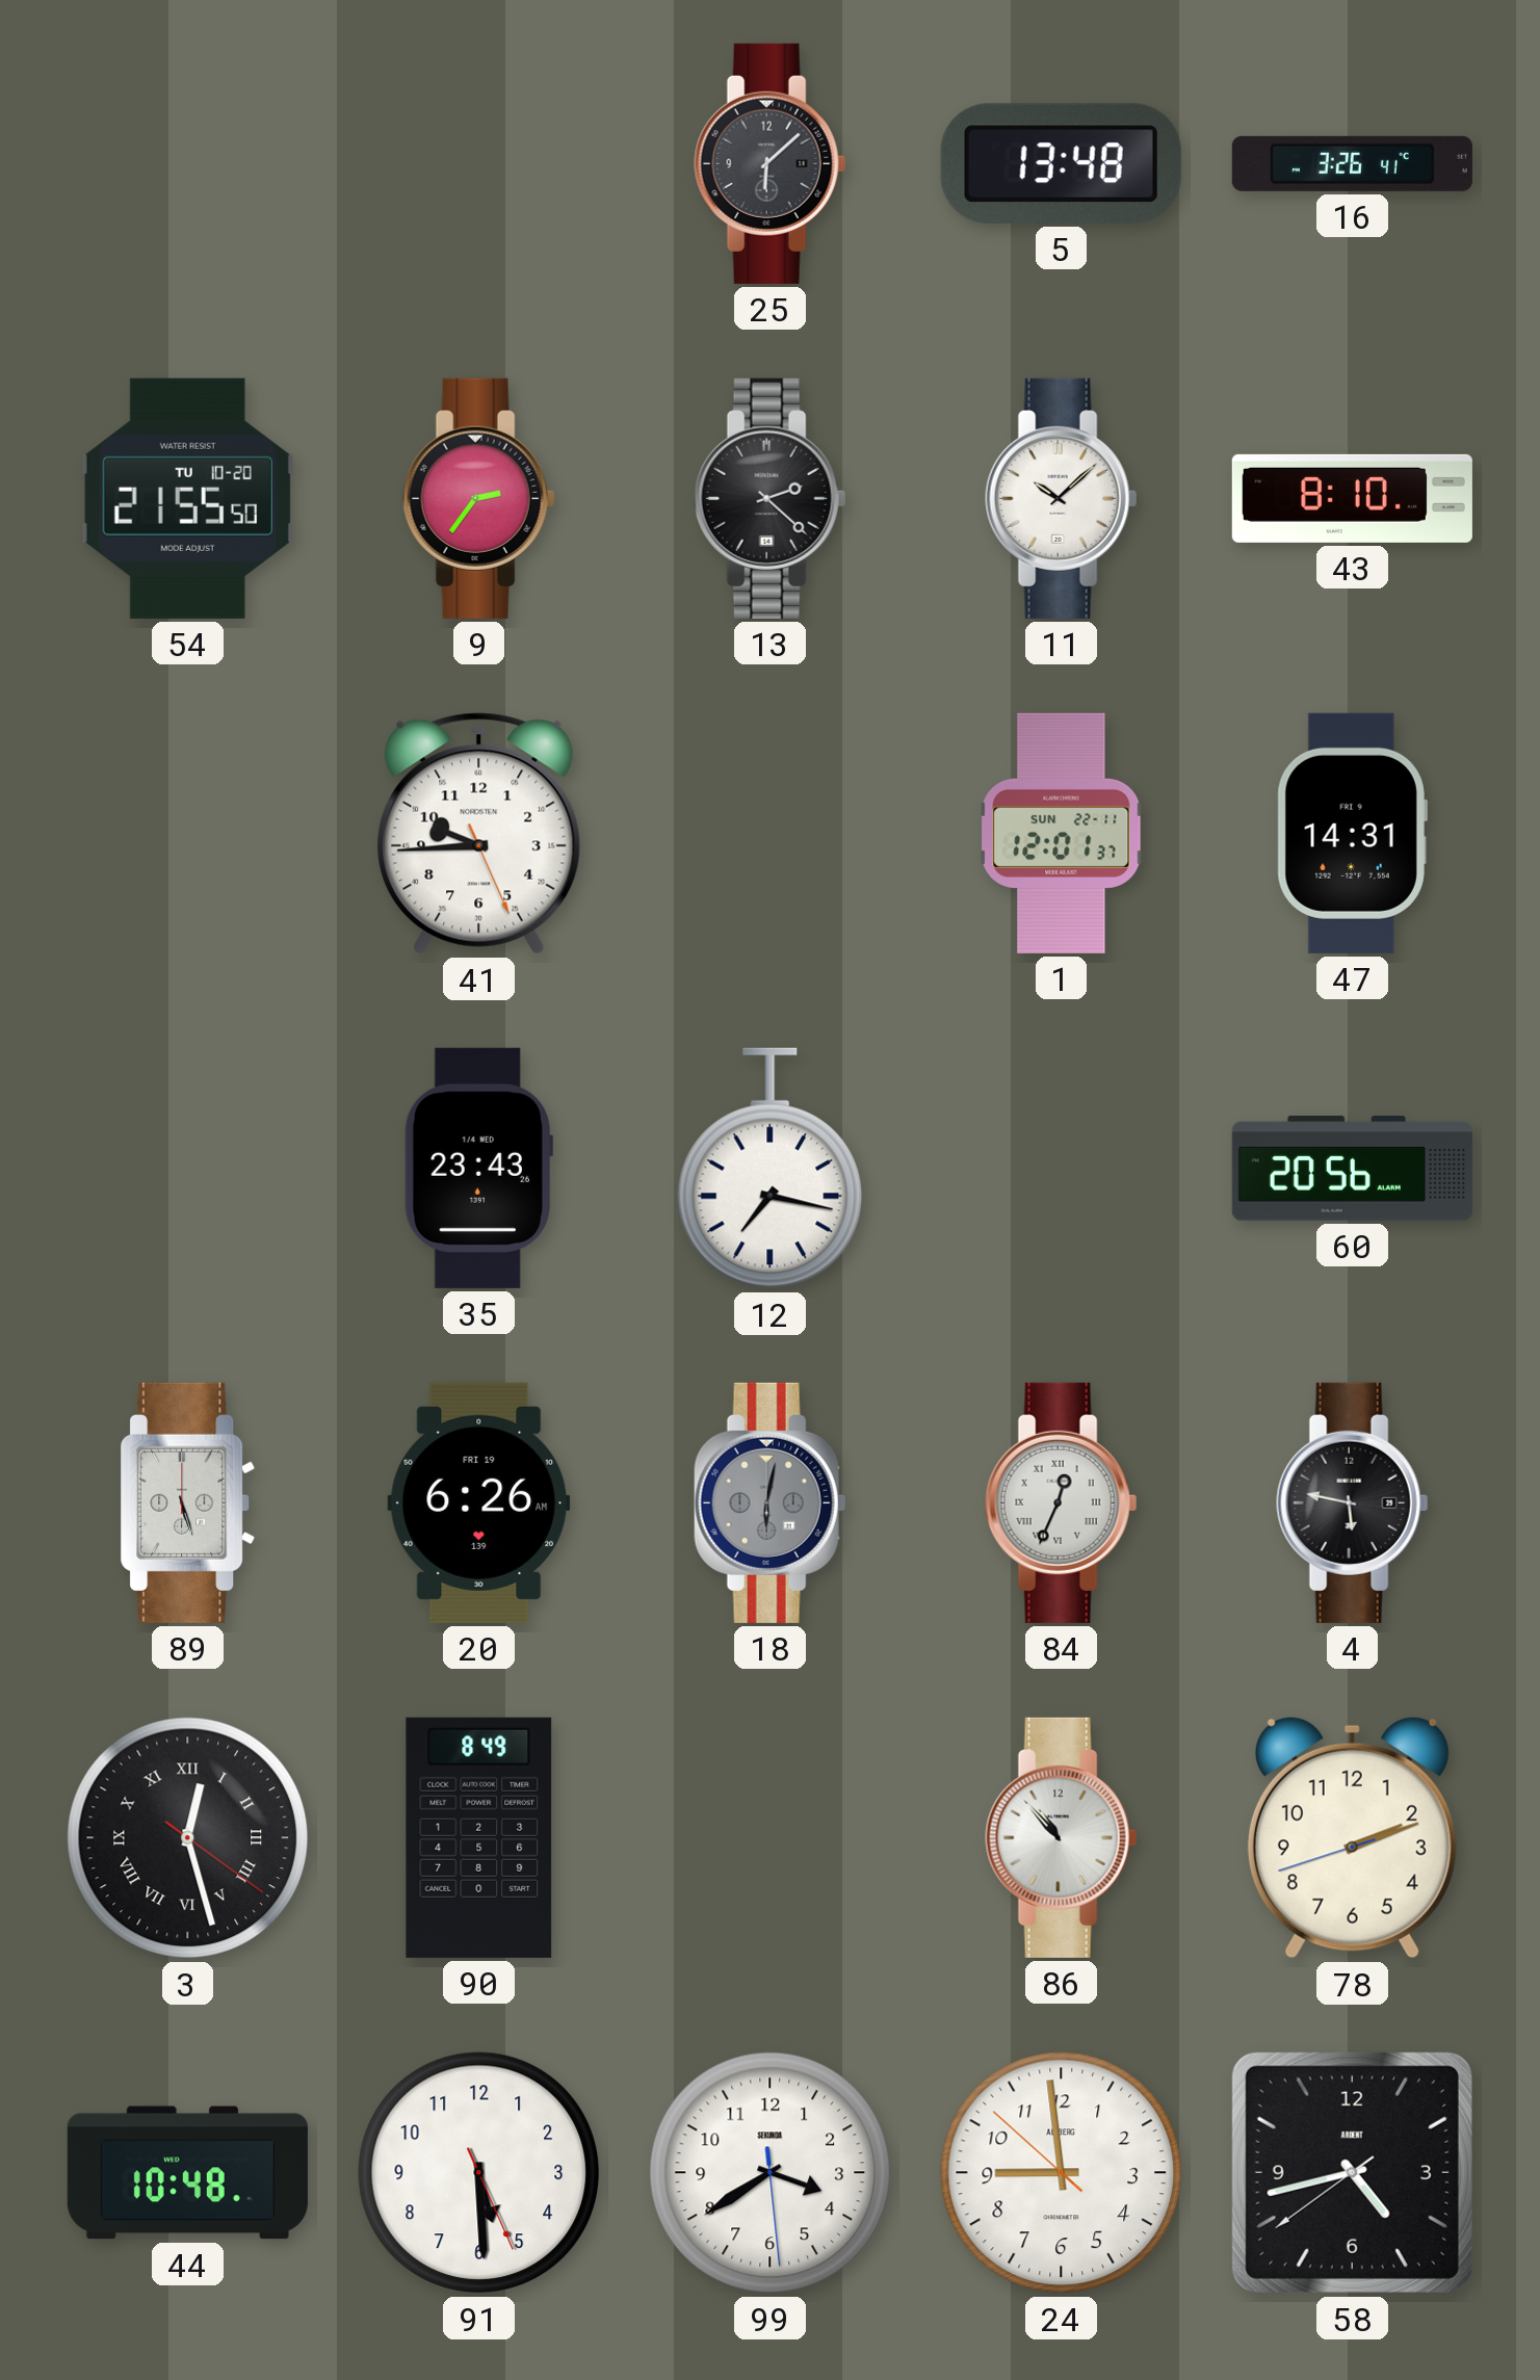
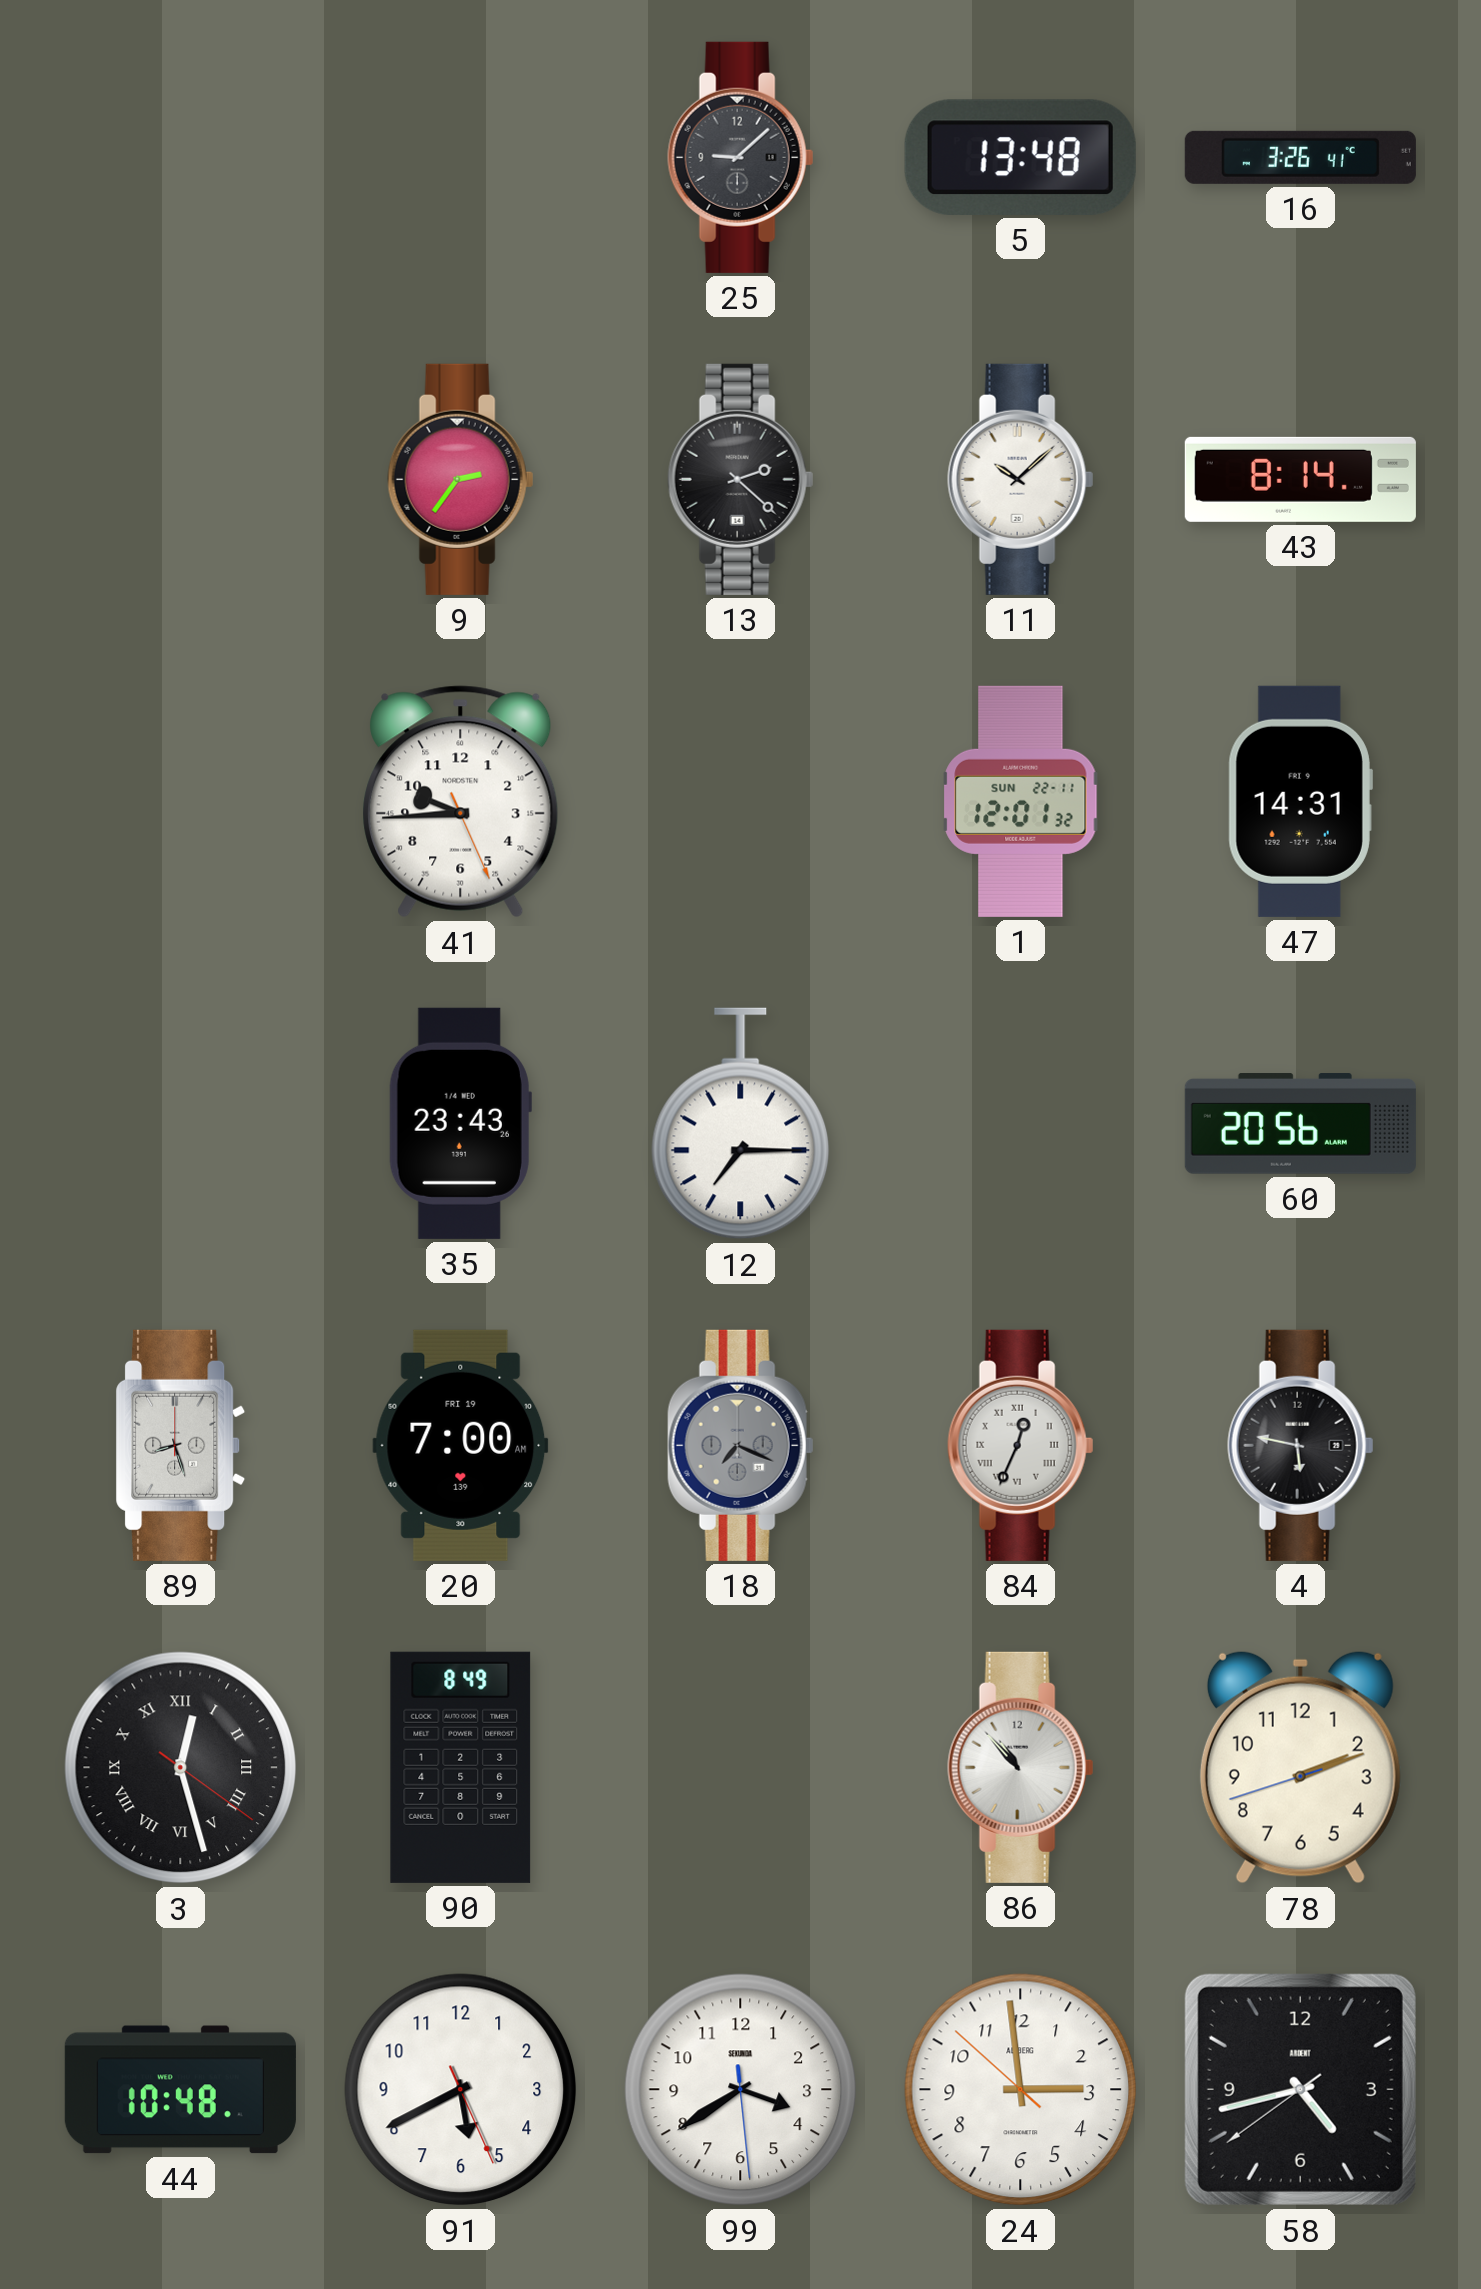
25: 6:08 -> 9:08 (741, 157)
54: 21:55 -> none (187, 498)
43: 8:10 -> 8:14 (1300, 479)
1: 12:01:37 -> 12:01:32 (1021, 801)
12: 7:17 -> 7:15 (741, 1124)
89: 5:27 -> 8:27 (181, 1445)
20: 6:26 -> 7:00 (461, 1445)
18: 6:02 -> 7:19 (741, 1445)
91: 5:29 -> 5:40 (461, 2090)
24: 8:58 -> 2:58 (1021, 2090)
